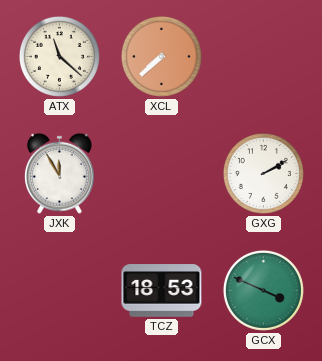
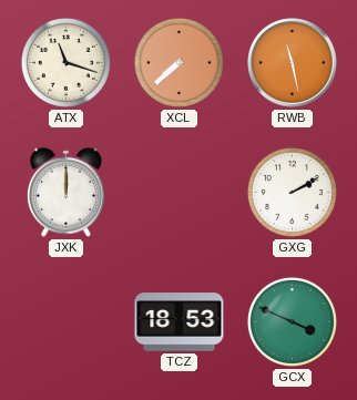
ATX: 11:22 -> 11:18 (65, 62)
RWB: none -> 11:28 (293, 63)
JXK: 11:55 -> 12:00 (65, 192)
